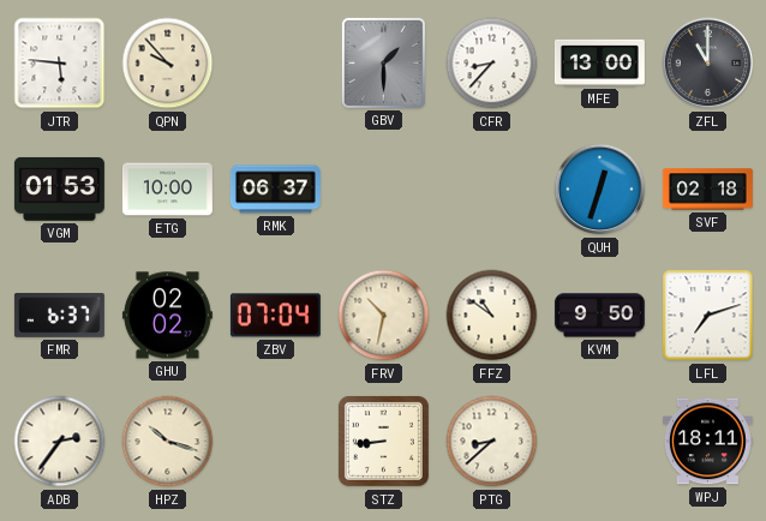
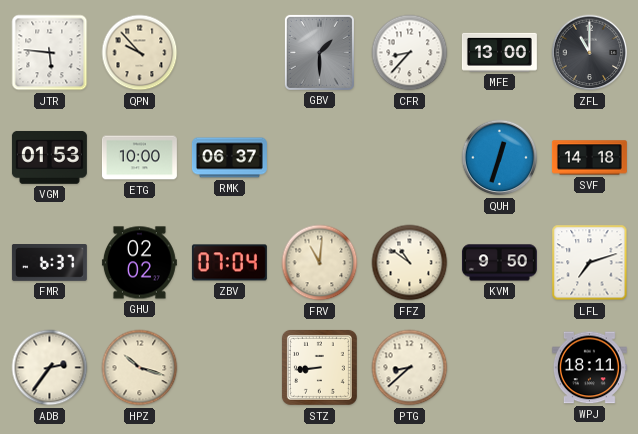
SVF: 02:18 -> 14:18 (589, 158)
FRV: 10:32 -> 11:01 (320, 263)
